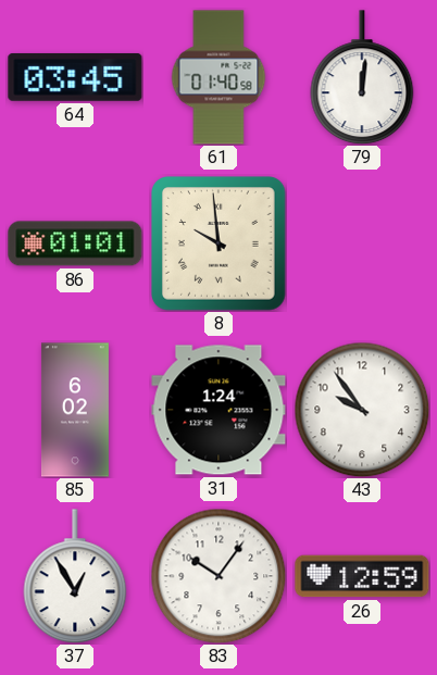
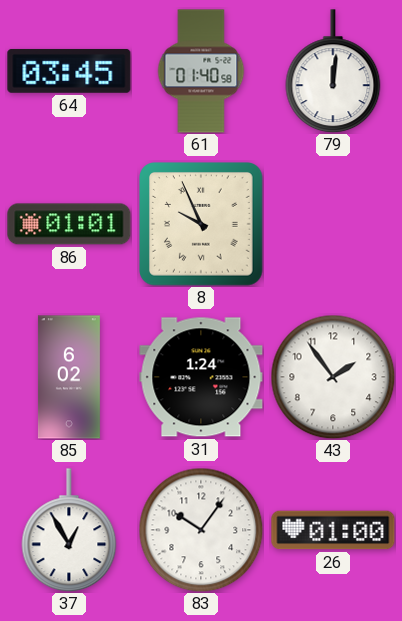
8: 9:59 -> 9:56 (201, 224)
43: 9:54 -> 1:54 (333, 377)
26: 12:59 -> 01:00 (333, 530)
